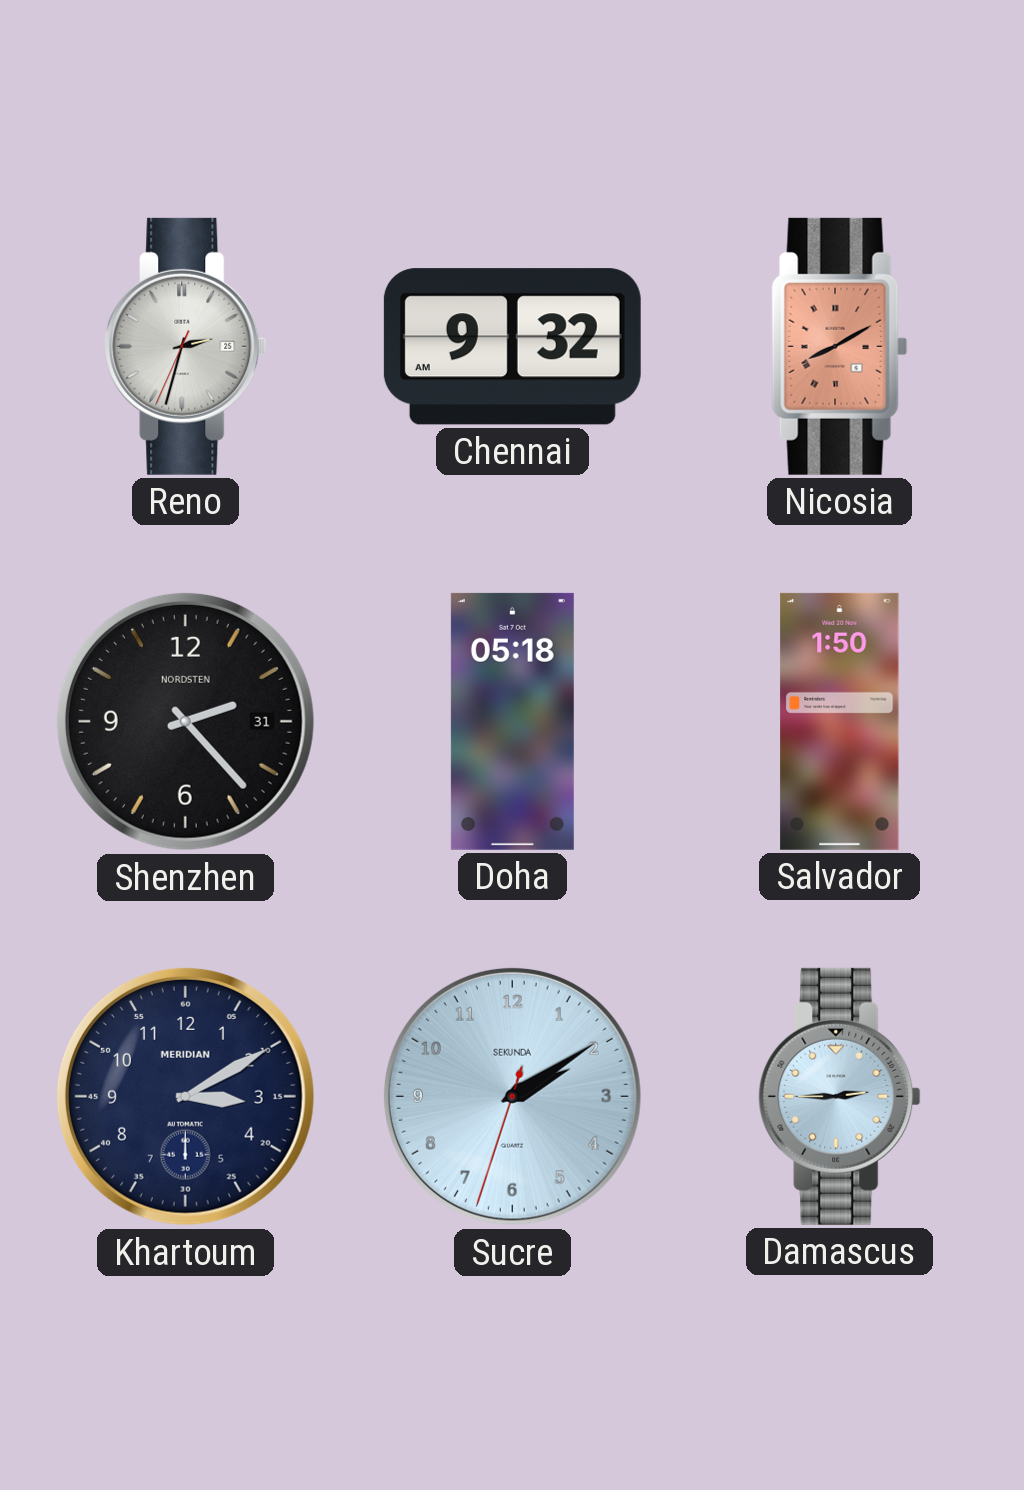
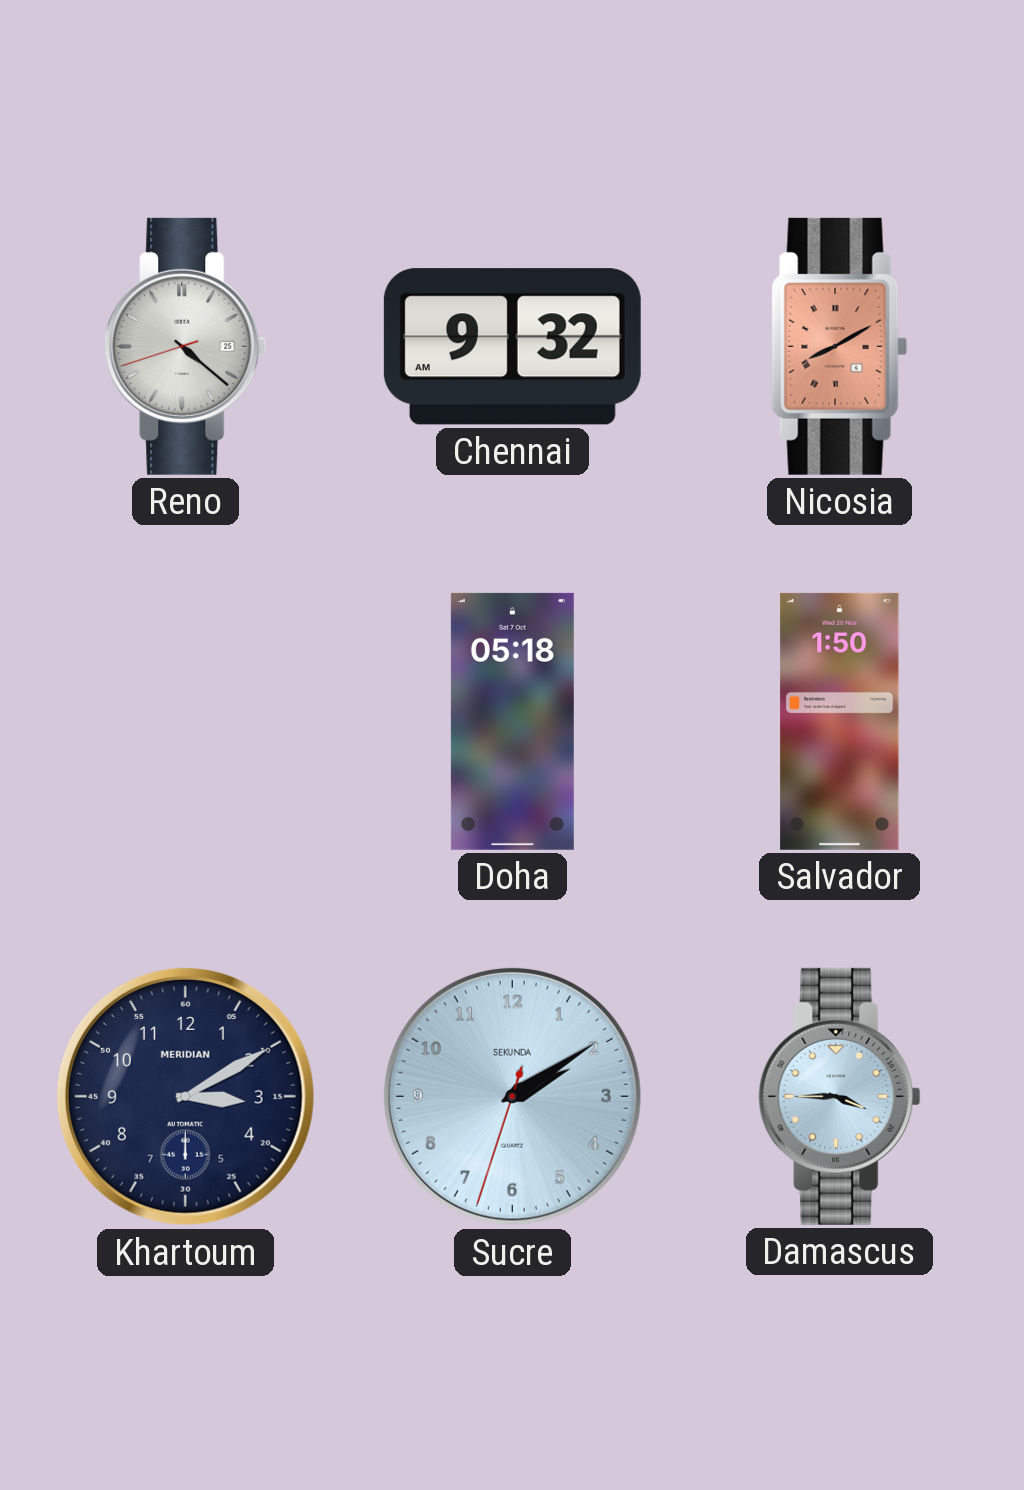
Reno: 2:32 -> 4:21 (186, 346)
Shenzhen: 2:23 -> none (185, 721)
Damascus: 2:45 -> 3:45 (840, 1096)
